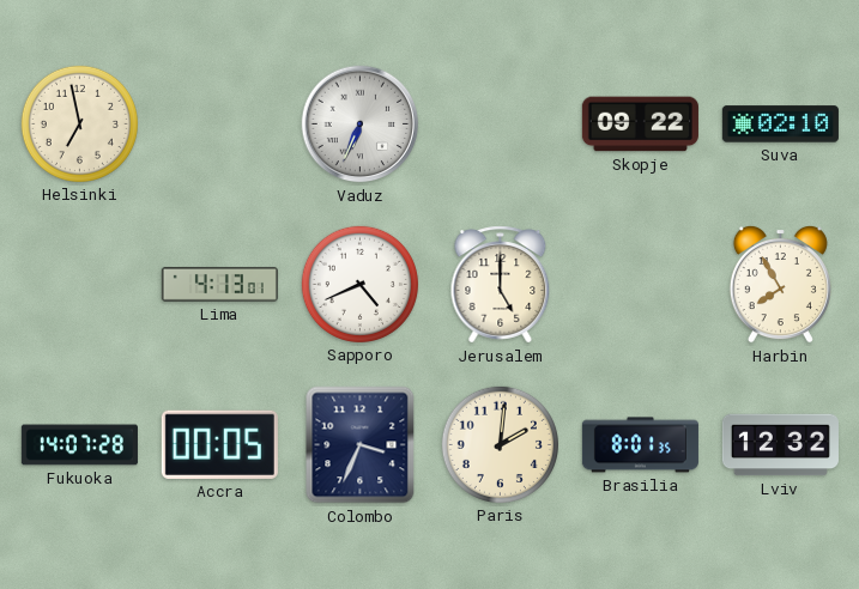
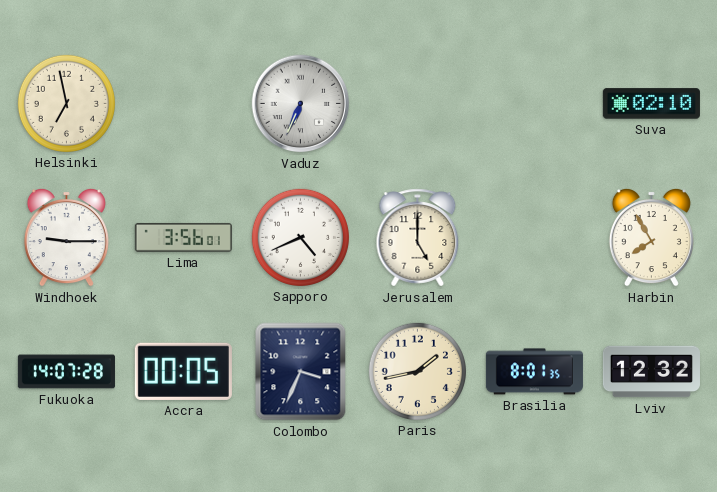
Skopje: 09:22 -> none (640, 125)
Windhoek: none -> 9:15 (66, 237)
Lima: 4:13 -> 3:56 (183, 237)
Paris: 2:01 -> 1:43 (417, 371)
